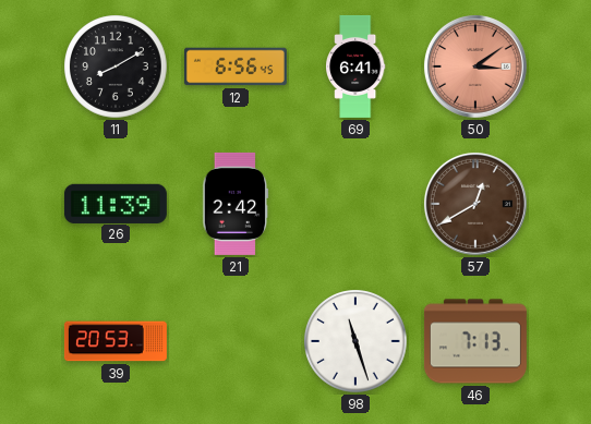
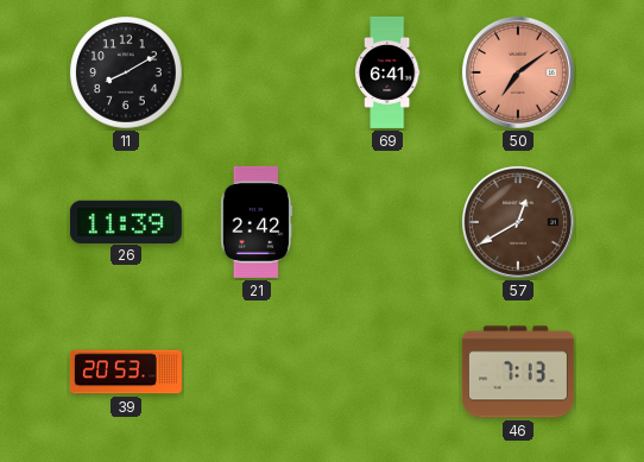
12: 6:56 -> none (236, 66)
50: 3:09 -> 7:09 (518, 72)
98: 11:27 -> none (355, 341)
